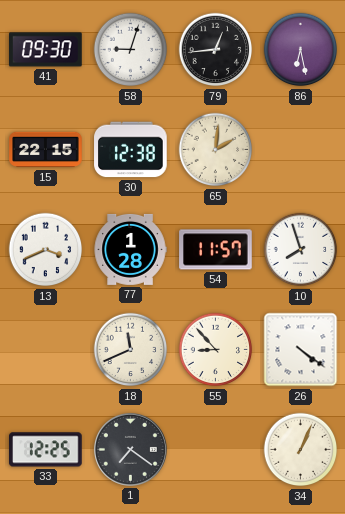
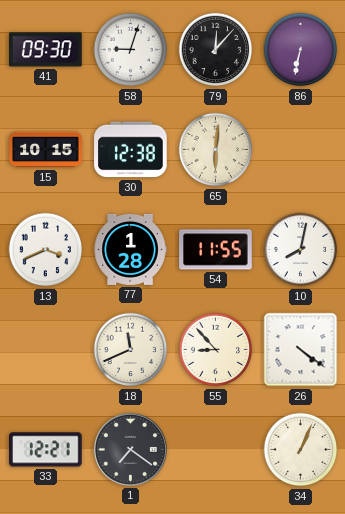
79: 12:44 -> 12:07 (216, 50)
86: 6:28 -> 6:32 (301, 50)
15: 22:15 -> 10:15 (46, 150)
65: 2:01 -> 6:01 (216, 150)
54: 11:57 -> 11:55 (216, 250)
10: 7:57 -> 8:02 (301, 250)
33: 12:25 -> 12:21 (46, 450)
